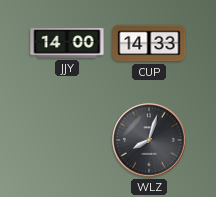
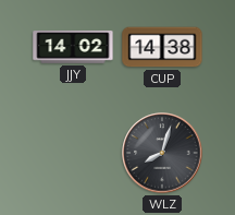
JJY: 14:00 -> 14:02 (73, 48)
CUP: 14:33 -> 14:38 (162, 47)
